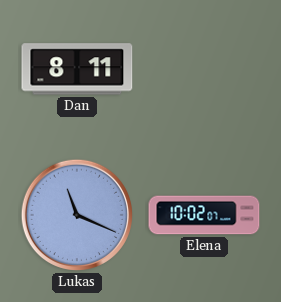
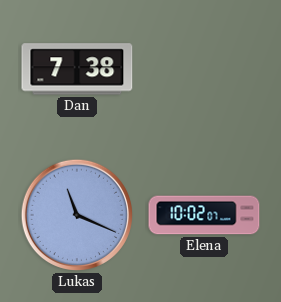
Dan: 8:11 -> 7:38 (77, 69)
